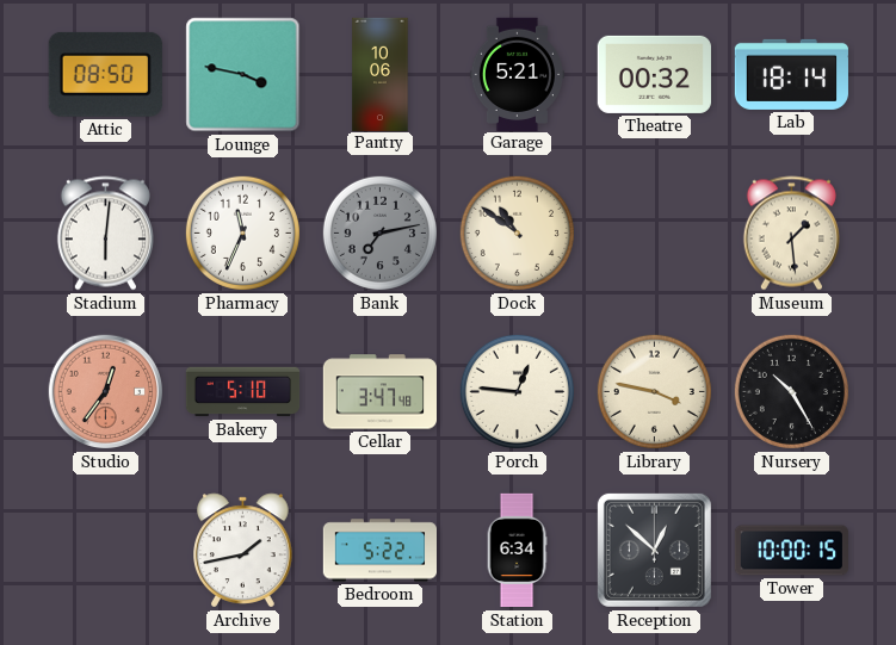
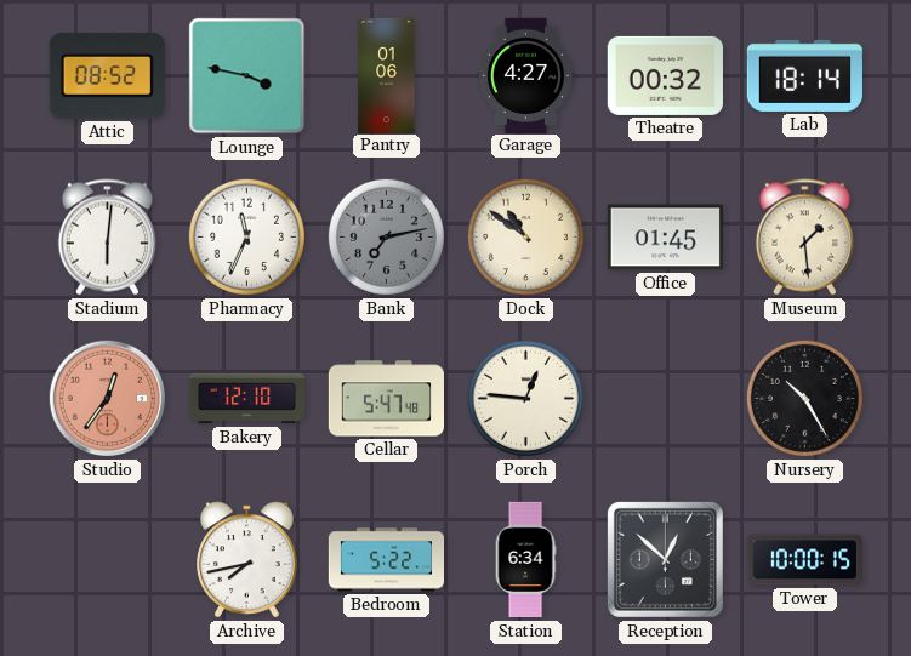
Attic: 08:50 -> 08:52 (107, 75)
Pantry: 10:06 -> 01:06 (387, 75)
Garage: 5:21 -> 4:27 (525, 75)
Office: none -> 01:45 (665, 238)
Bakery: 5:10 -> 12:10 (247, 399)
Cellar: 3:47 -> 5:47 (386, 399)
Library: 3:47 -> none (654, 391)
Archive: 1:43 -> 7:43 (247, 560)
